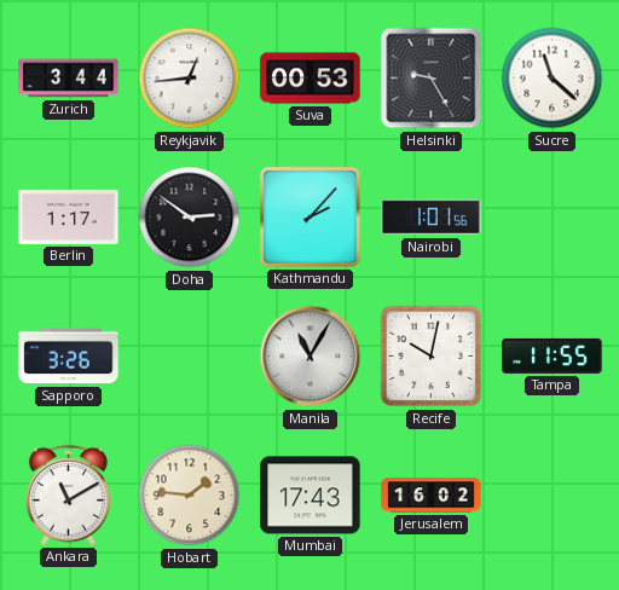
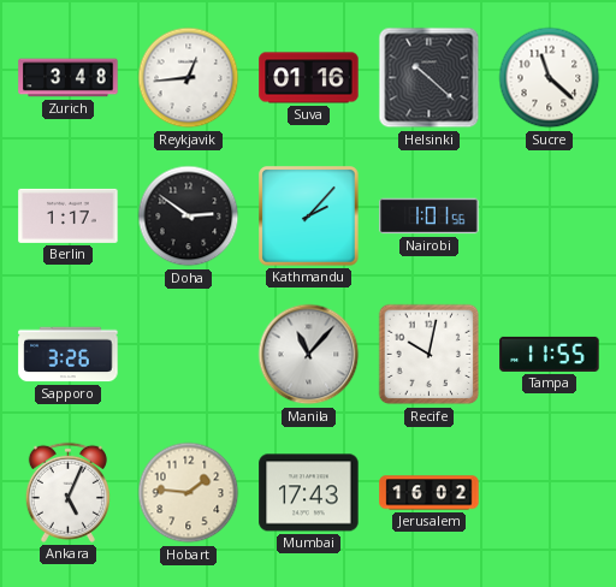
Zurich: 3:44 -> 3:48 (69, 78)
Suva: 00:53 -> 01:16 (309, 78)
Helsinki: 9:25 -> 10:22 (430, 78)
Manila: 11:05 -> 11:07 (309, 355)
Ankara: 11:10 -> 5:04 (67, 492)
